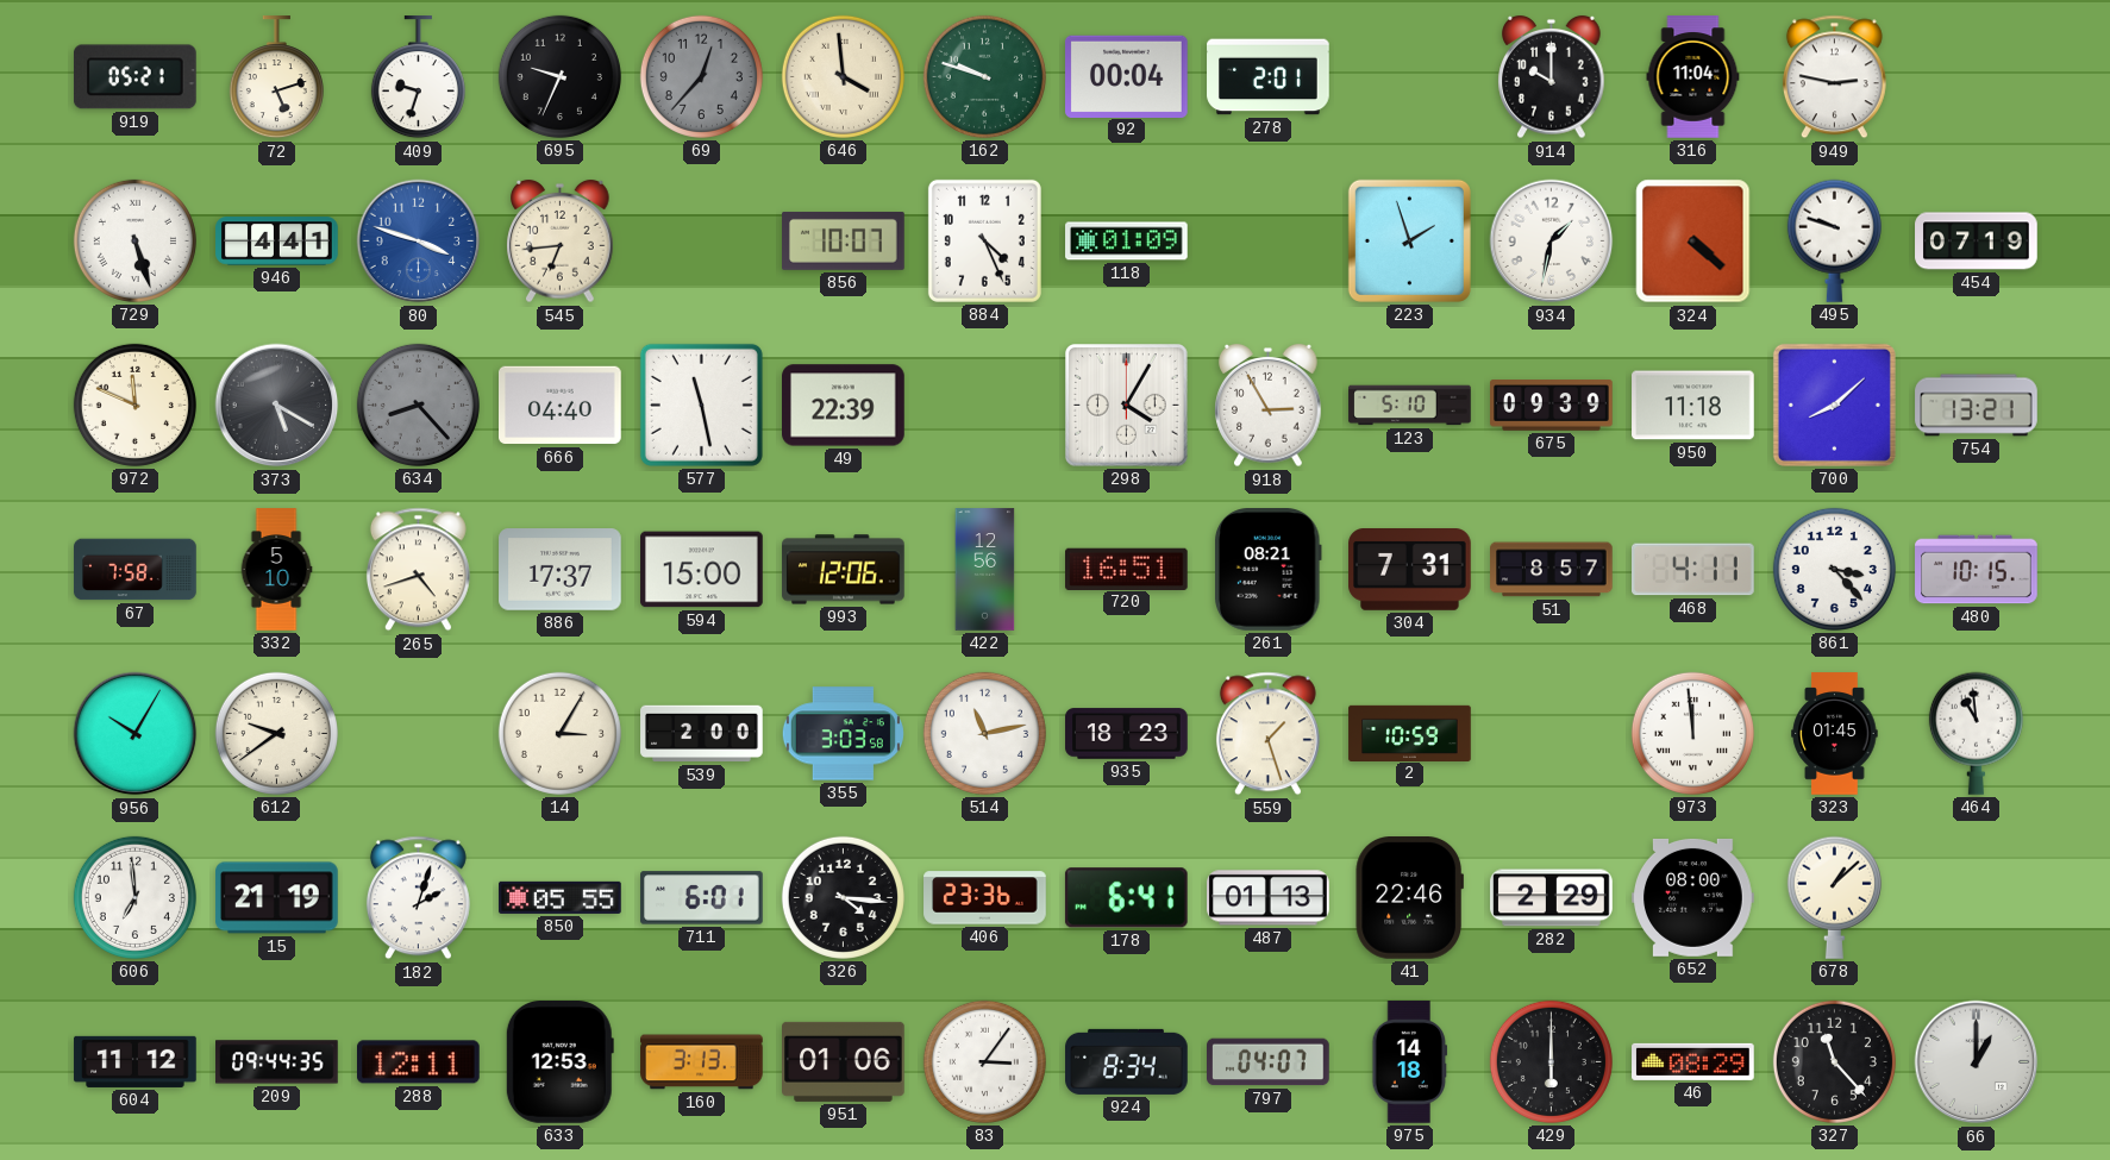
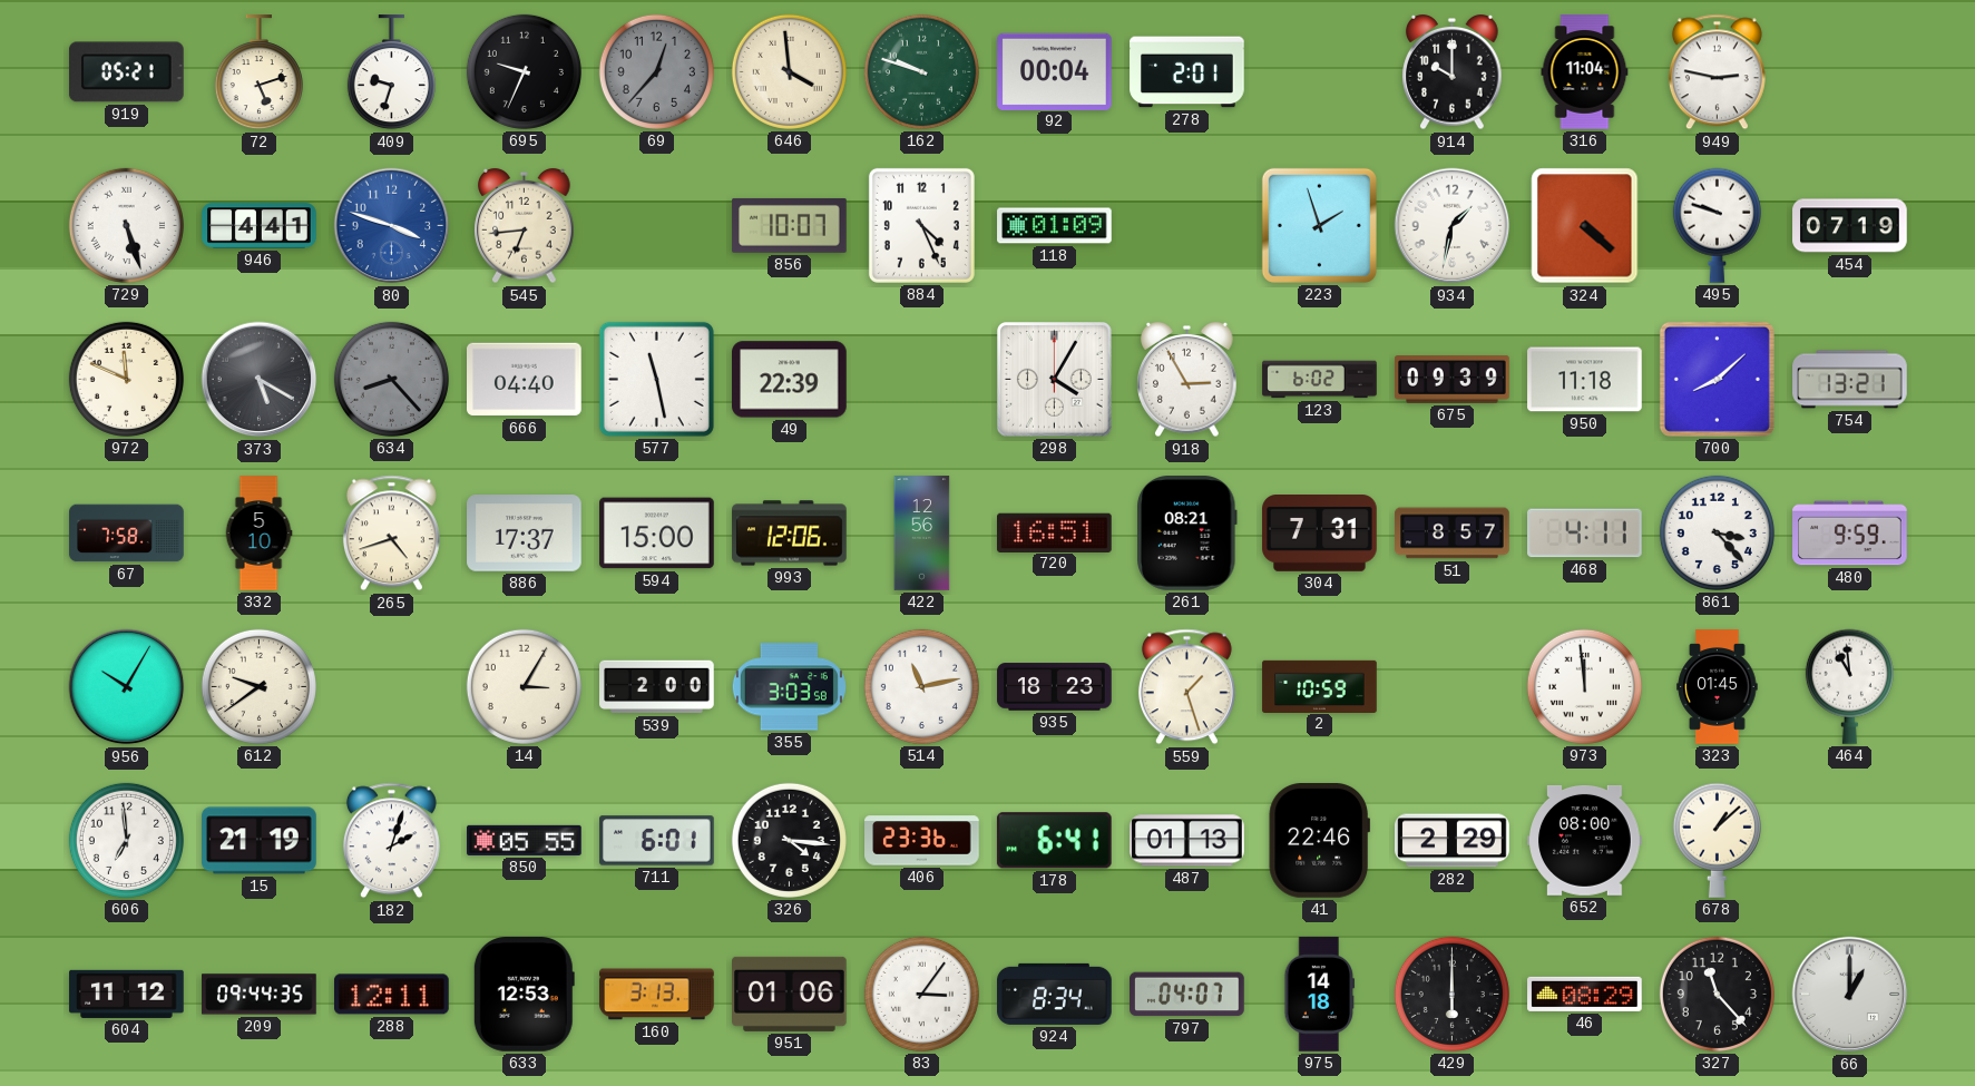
123: 5:10 -> 6:02 (1320, 380)
480: 10:15 -> 9:59 (1850, 534)
